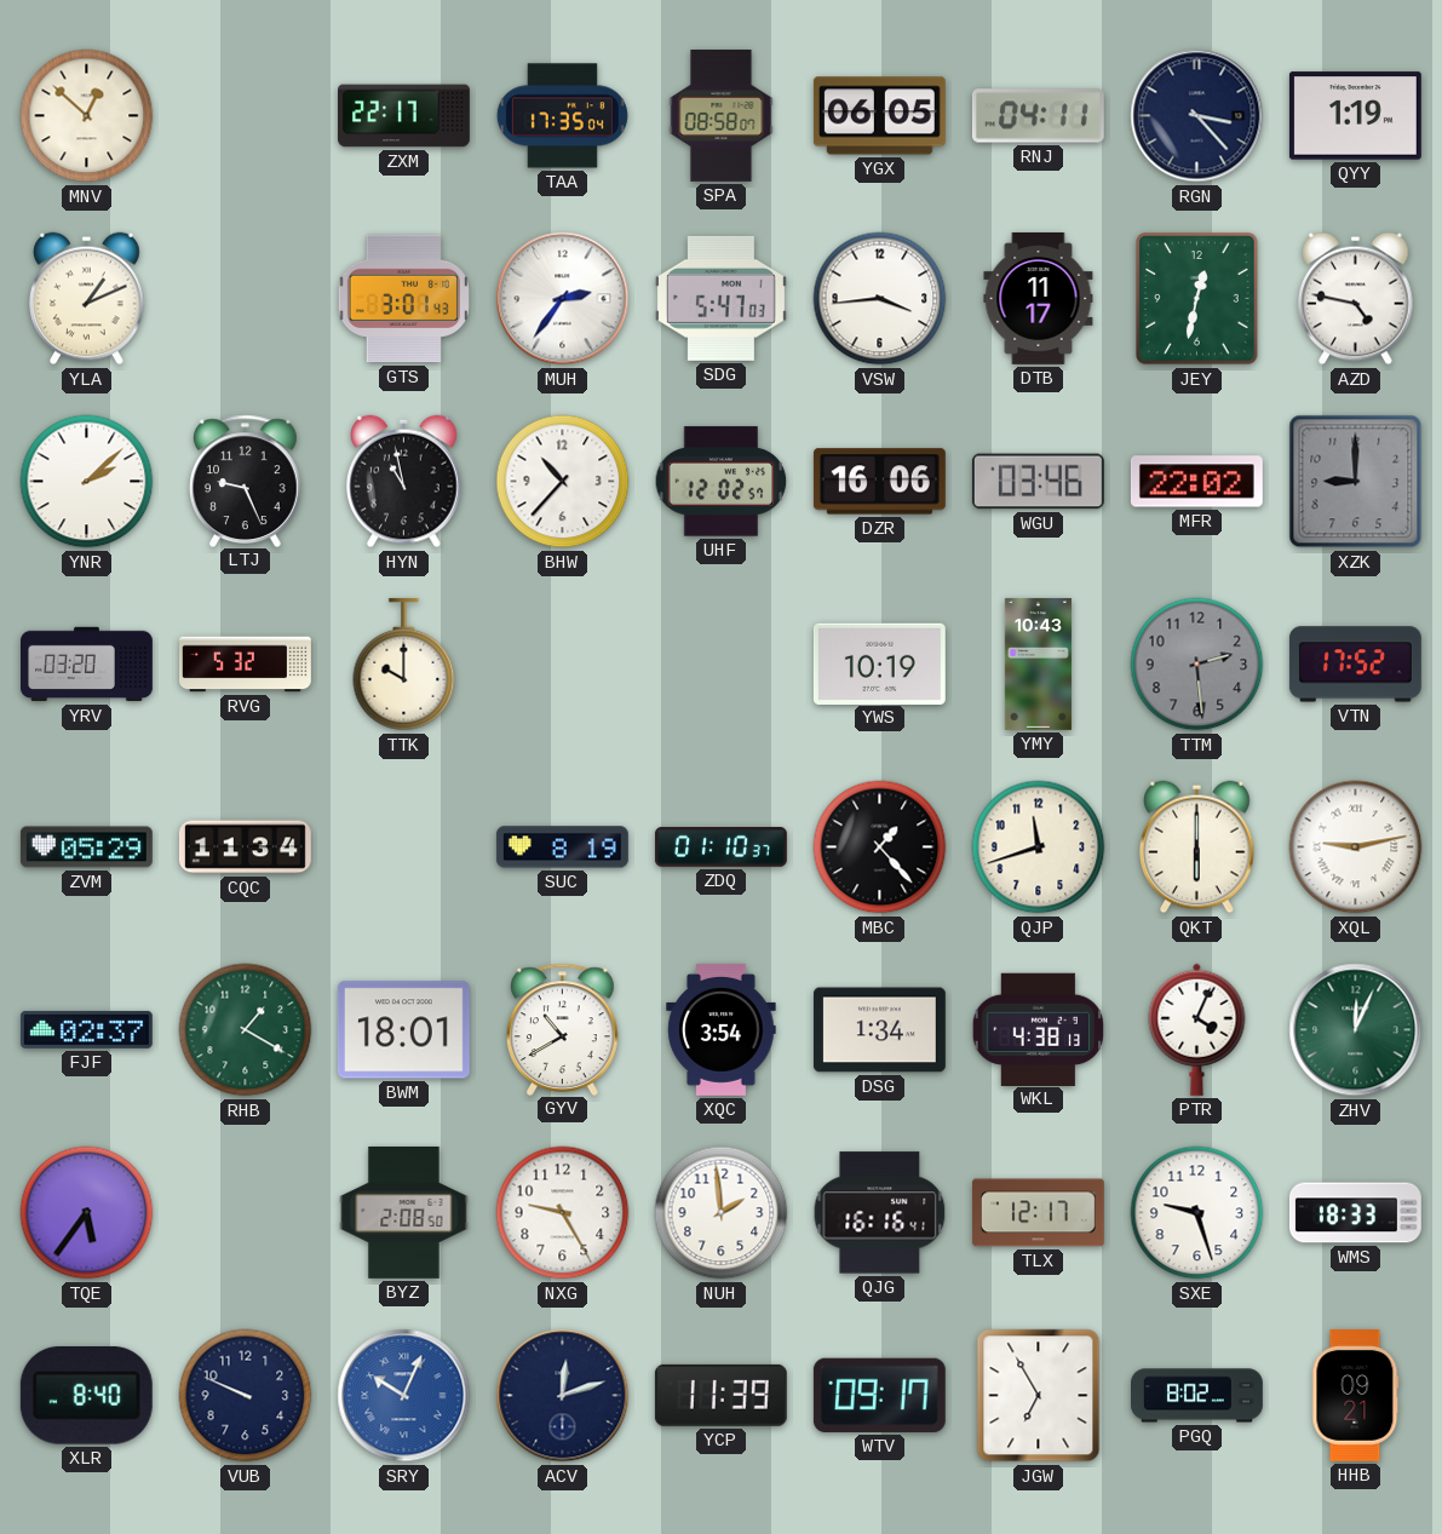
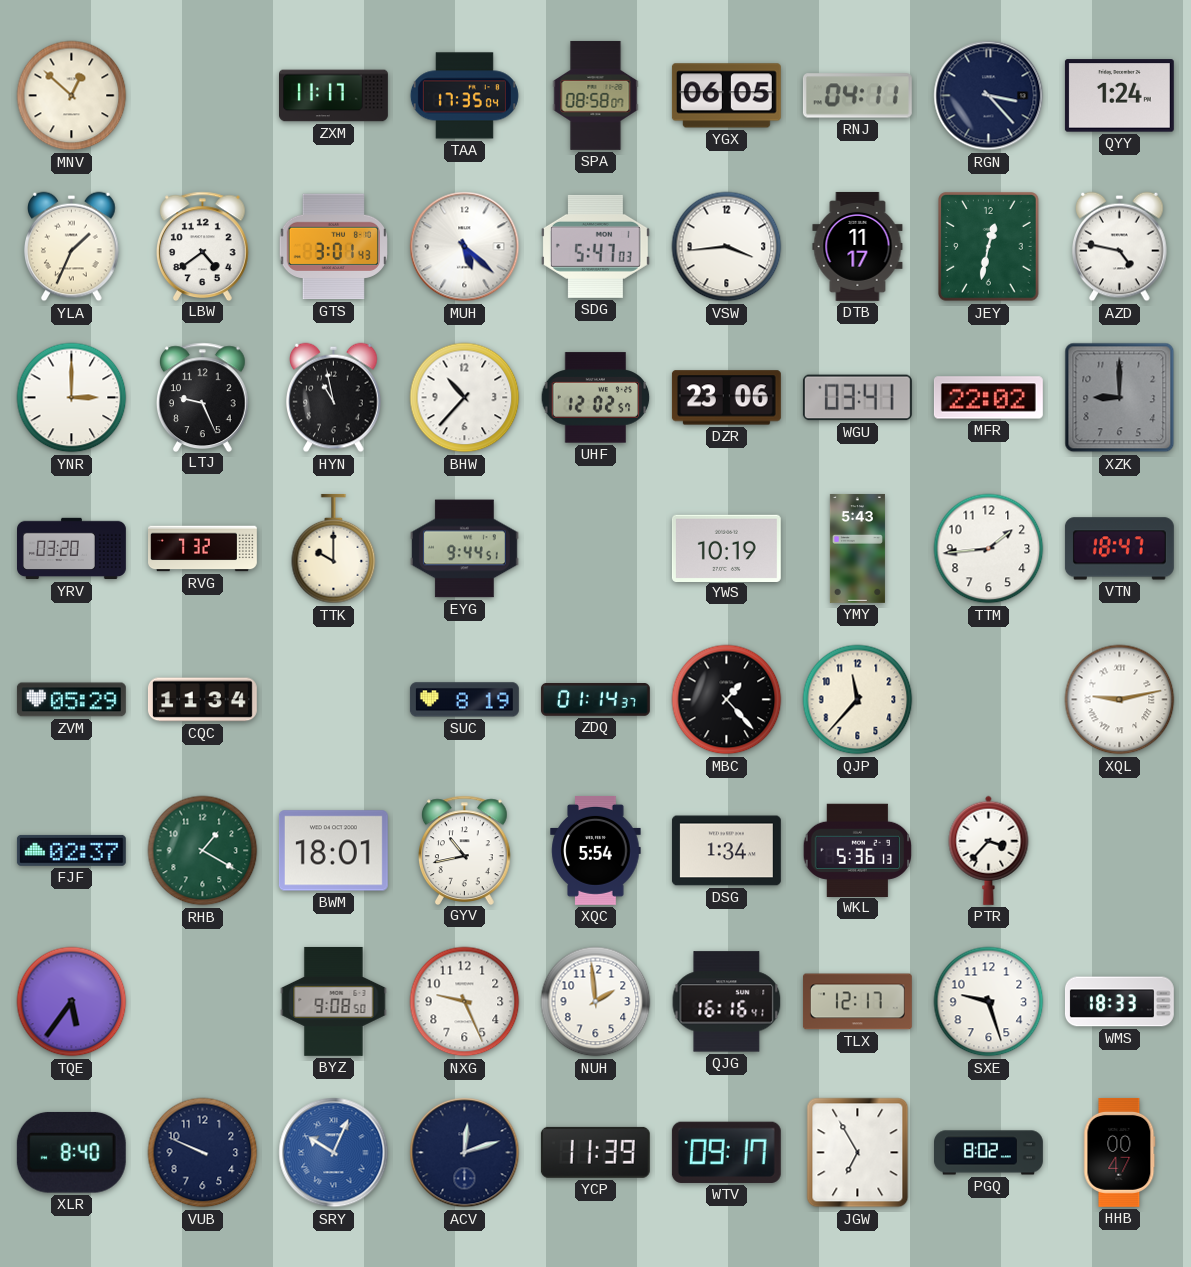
ZXM: 22:17 -> 11:17 (334, 96)
QYY: 1:19 -> 1:24 (1119, 96)
YLA: 1:11 -> 1:34 (72, 247)
LBW: none -> 4:39 (203, 246)
MUH: 2:36 -> 5:22 (465, 247)
YNR: 2:08 -> 3:00 (72, 398)
DZR: 16:06 -> 23:06 (726, 398)
WGU: 03:46 -> 03:41 (857, 398)
RVG: 5:32 -> 7:32 (203, 549)
EYG: none -> 9:44 (464, 549)
YMY: 10:43 -> 5:43 (857, 548)
TTM: 2:29 -> 1:44 (989, 549)
TTM dial: grey -> white (989, 549)
VTN: 17:52 -> 18:47 (1119, 549)
ZDQ: 01:10 -> 01:14 (595, 700)
QJP: 11:42 -> 11:37 (858, 700)
QKT: 6:00 -> none (1197, 848)
GYV: 10:40 -> 10:43 (465, 850)
XQC: 3:54 -> 5:54 (596, 850)
WKL: 4:38 -> 5:36 (857, 850)
PTR: 4:04 -> 3:37 (989, 850)
ZHV: 12:04 -> none (1356, 1030)
BYZ: 2:08 -> 9:08 (334, 1001)
NXG: 9:25 -> 9:26 (465, 1002)
HHB: 09:21 -> 00:47 (1120, 1152)
